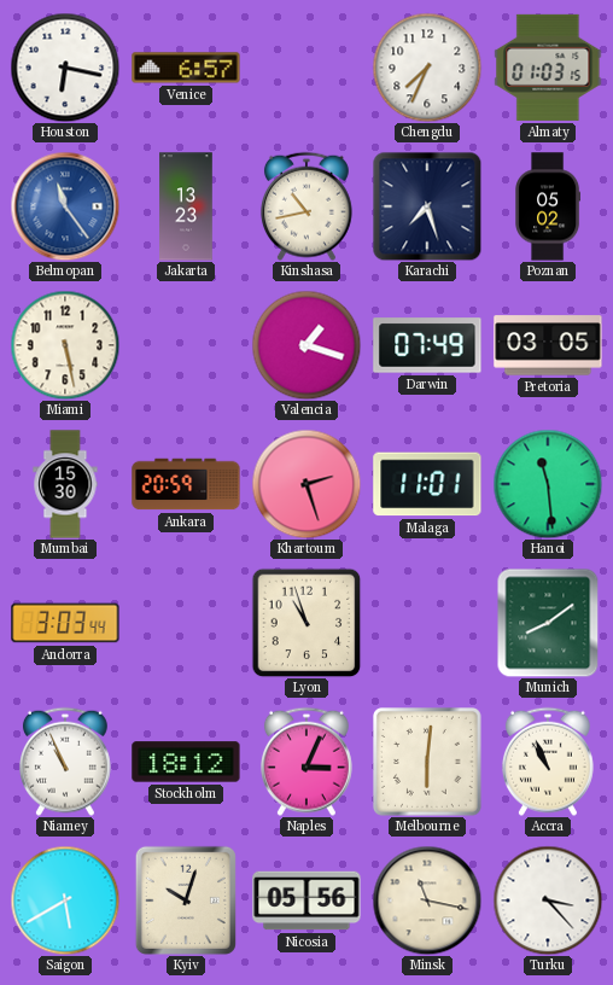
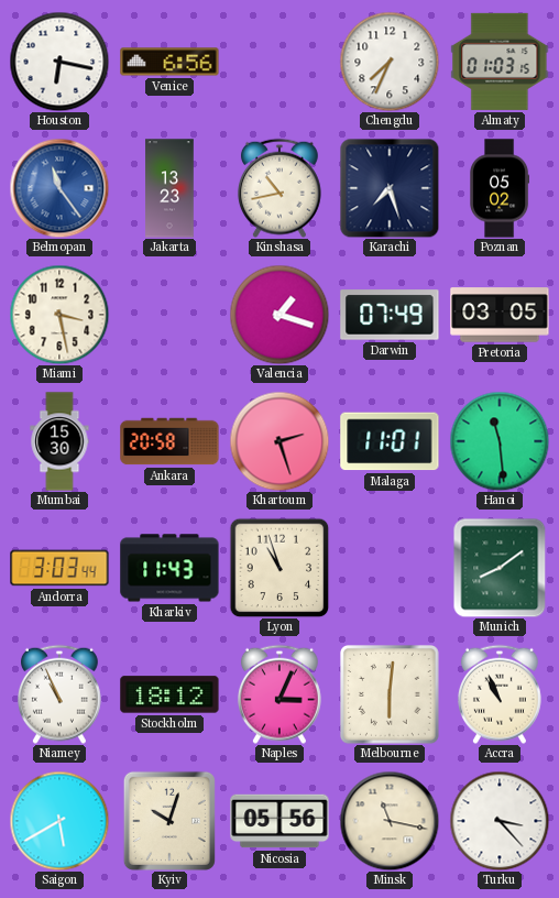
Venice: 6:57 -> 6:56 (169, 62)
Miami: 5:28 -> 3:28 (59, 315)
Ankara: 20:59 -> 20:58 (169, 441)
Kharkiv: none -> 11:43 (169, 568)
